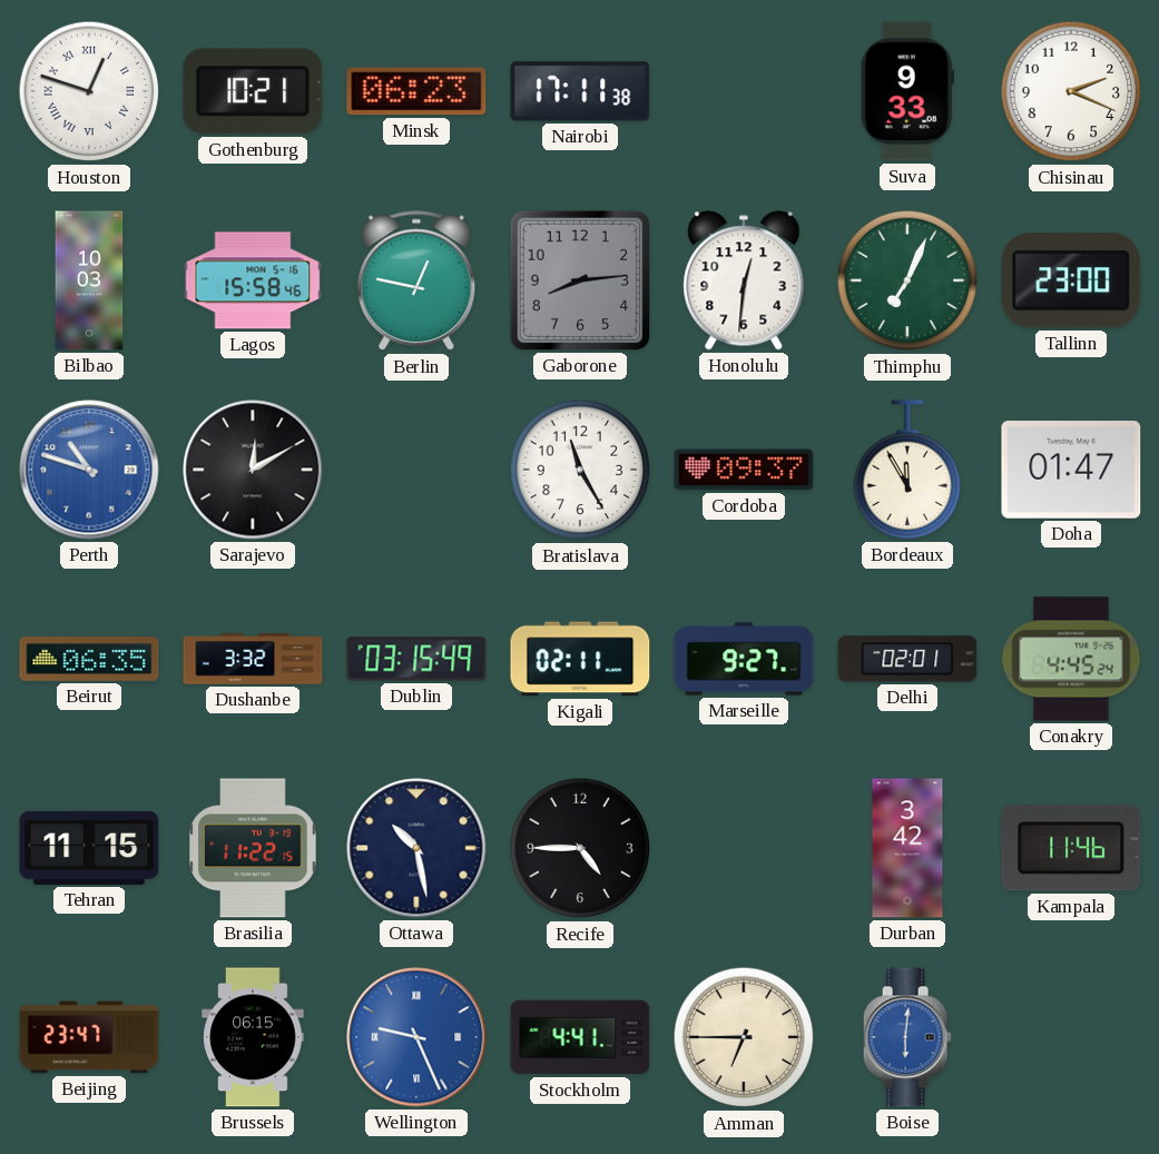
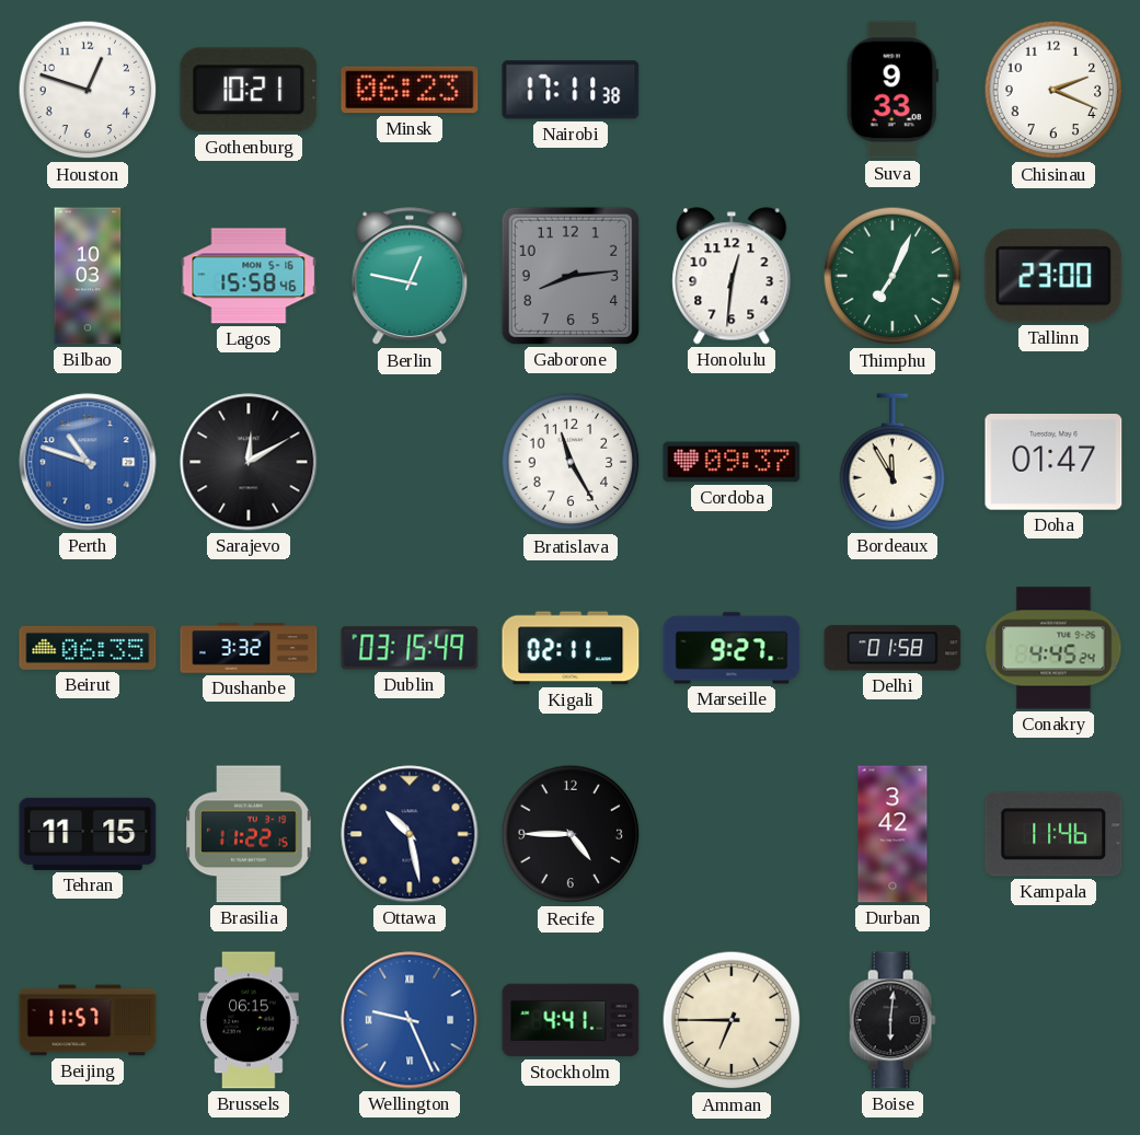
Houston numerals: Roman -> Arabic (88, 90)
Delhi: 02:01 -> 01:58 (893, 648)
Beijing: 23:47 -> 11:57 (88, 1020)
Boise dial: blue -> black (893, 1020)
